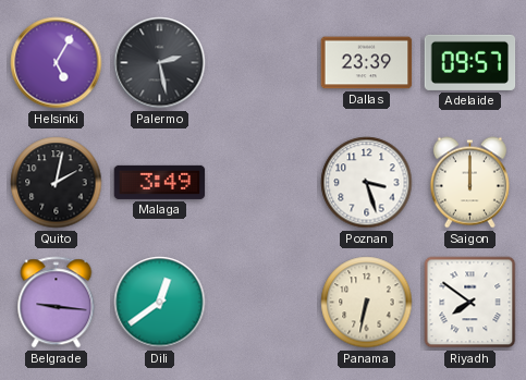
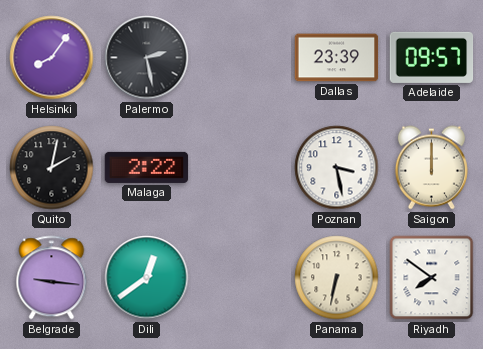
Helsinki: 5:05 -> 8:06 (52, 58)
Malaga: 3:49 -> 2:22 (147, 167)
Poznan: 3:27 -> 3:28 (337, 168)
